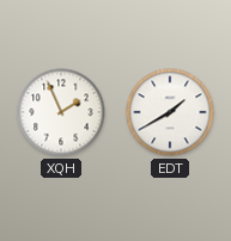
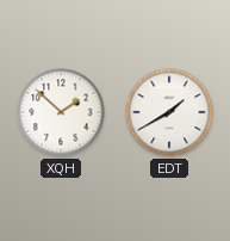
XQH: 1:56 -> 1:52 (61, 112)
